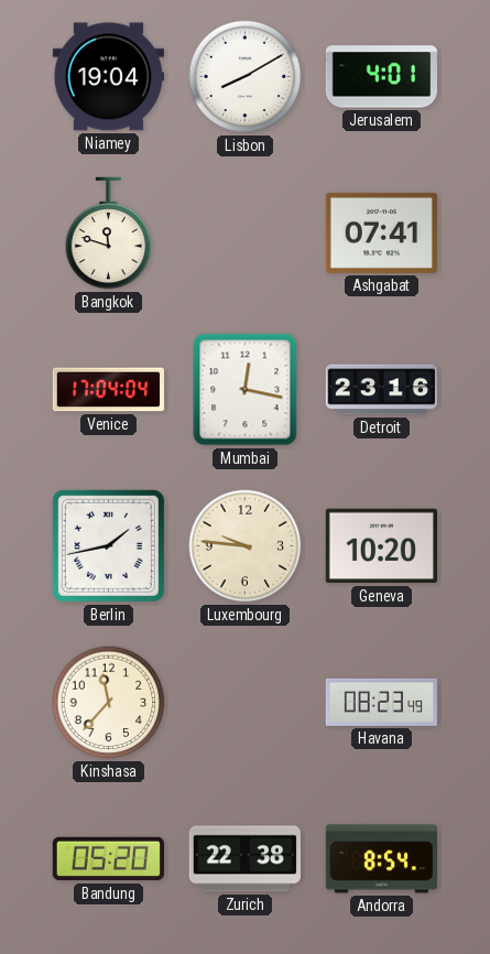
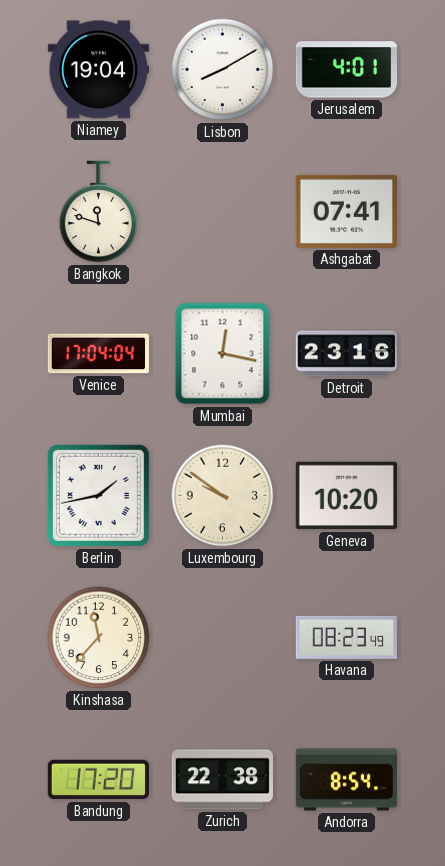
Luxembourg: 9:46 -> 9:51 (223, 496)
Bandung: 05:20 -> 17:20 (98, 780)
